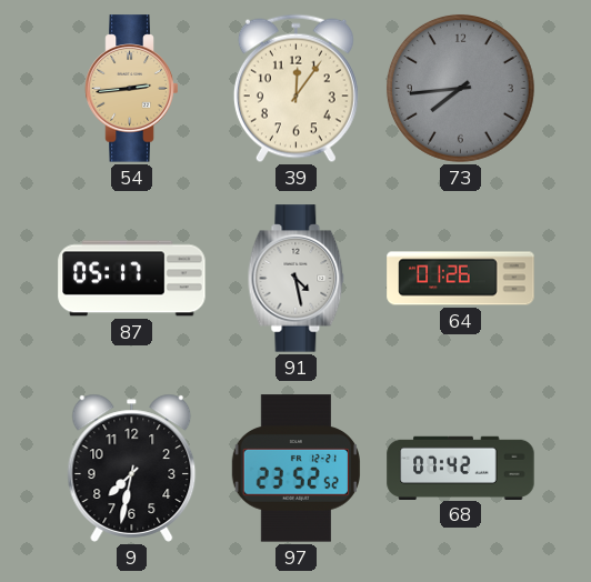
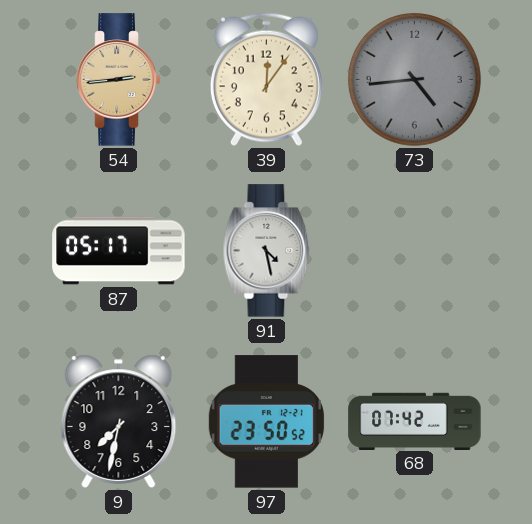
73: 7:44 -> 4:44 (414, 79)
64: 01:26 -> none (461, 279)
97: 23:52 -> 23:50 (266, 422)
